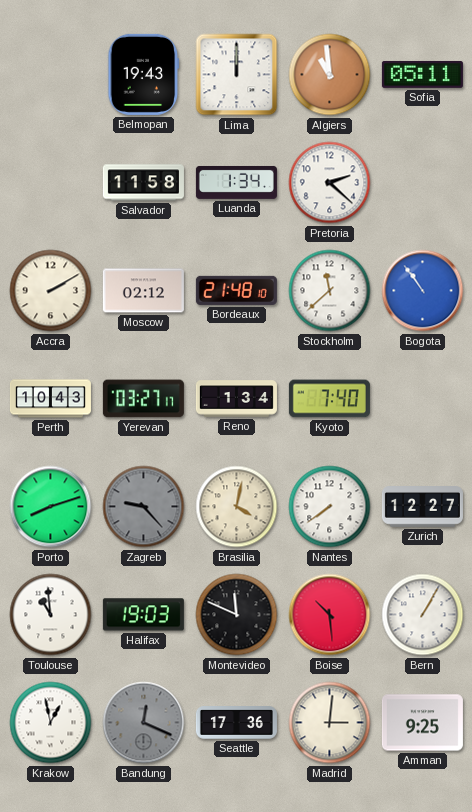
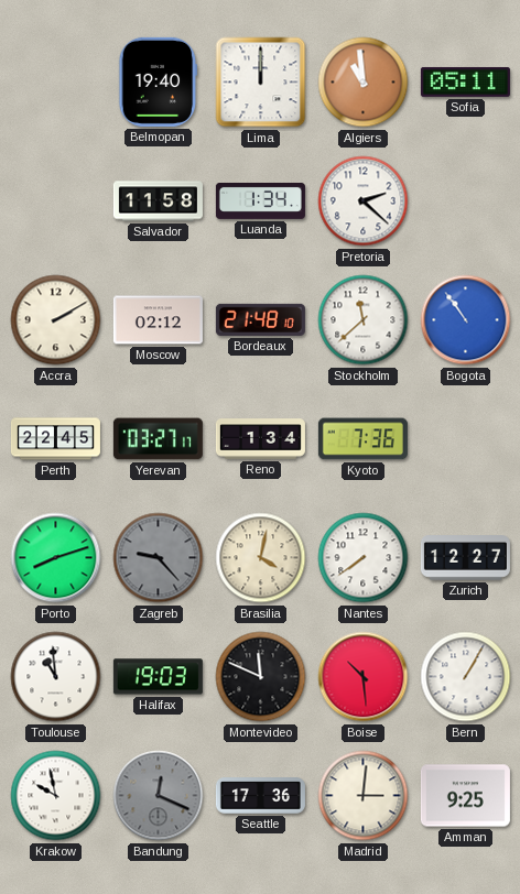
Belmopan: 19:43 -> 19:40 (159, 81)
Perth: 10:43 -> 22:45 (55, 439)
Kyoto: 7:40 -> 7:36 (362, 439)
Krakow: 12:58 -> 9:58 (56, 796)
